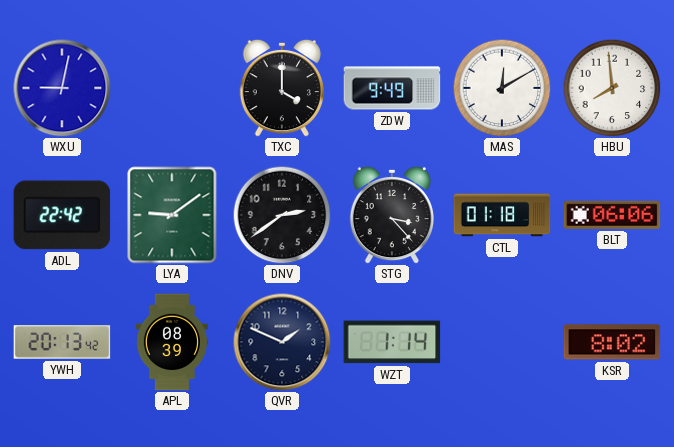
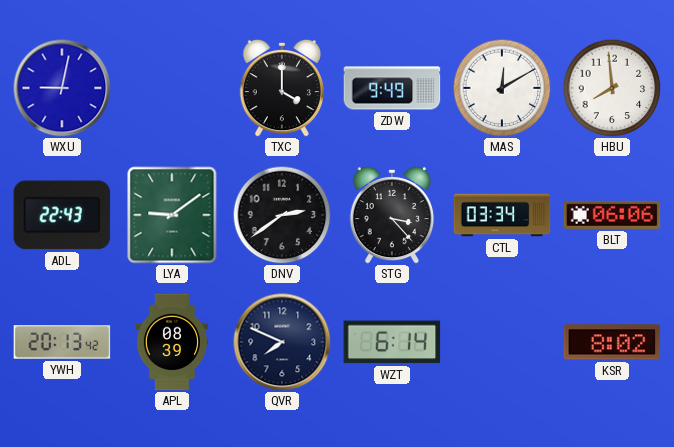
ADL: 22:42 -> 22:43 (62, 215)
CTL: 01:18 -> 03:34 (502, 215)
QVR: 1:49 -> 7:49 (282, 342)
WZT: 1:14 -> 6:14 (392, 342)
